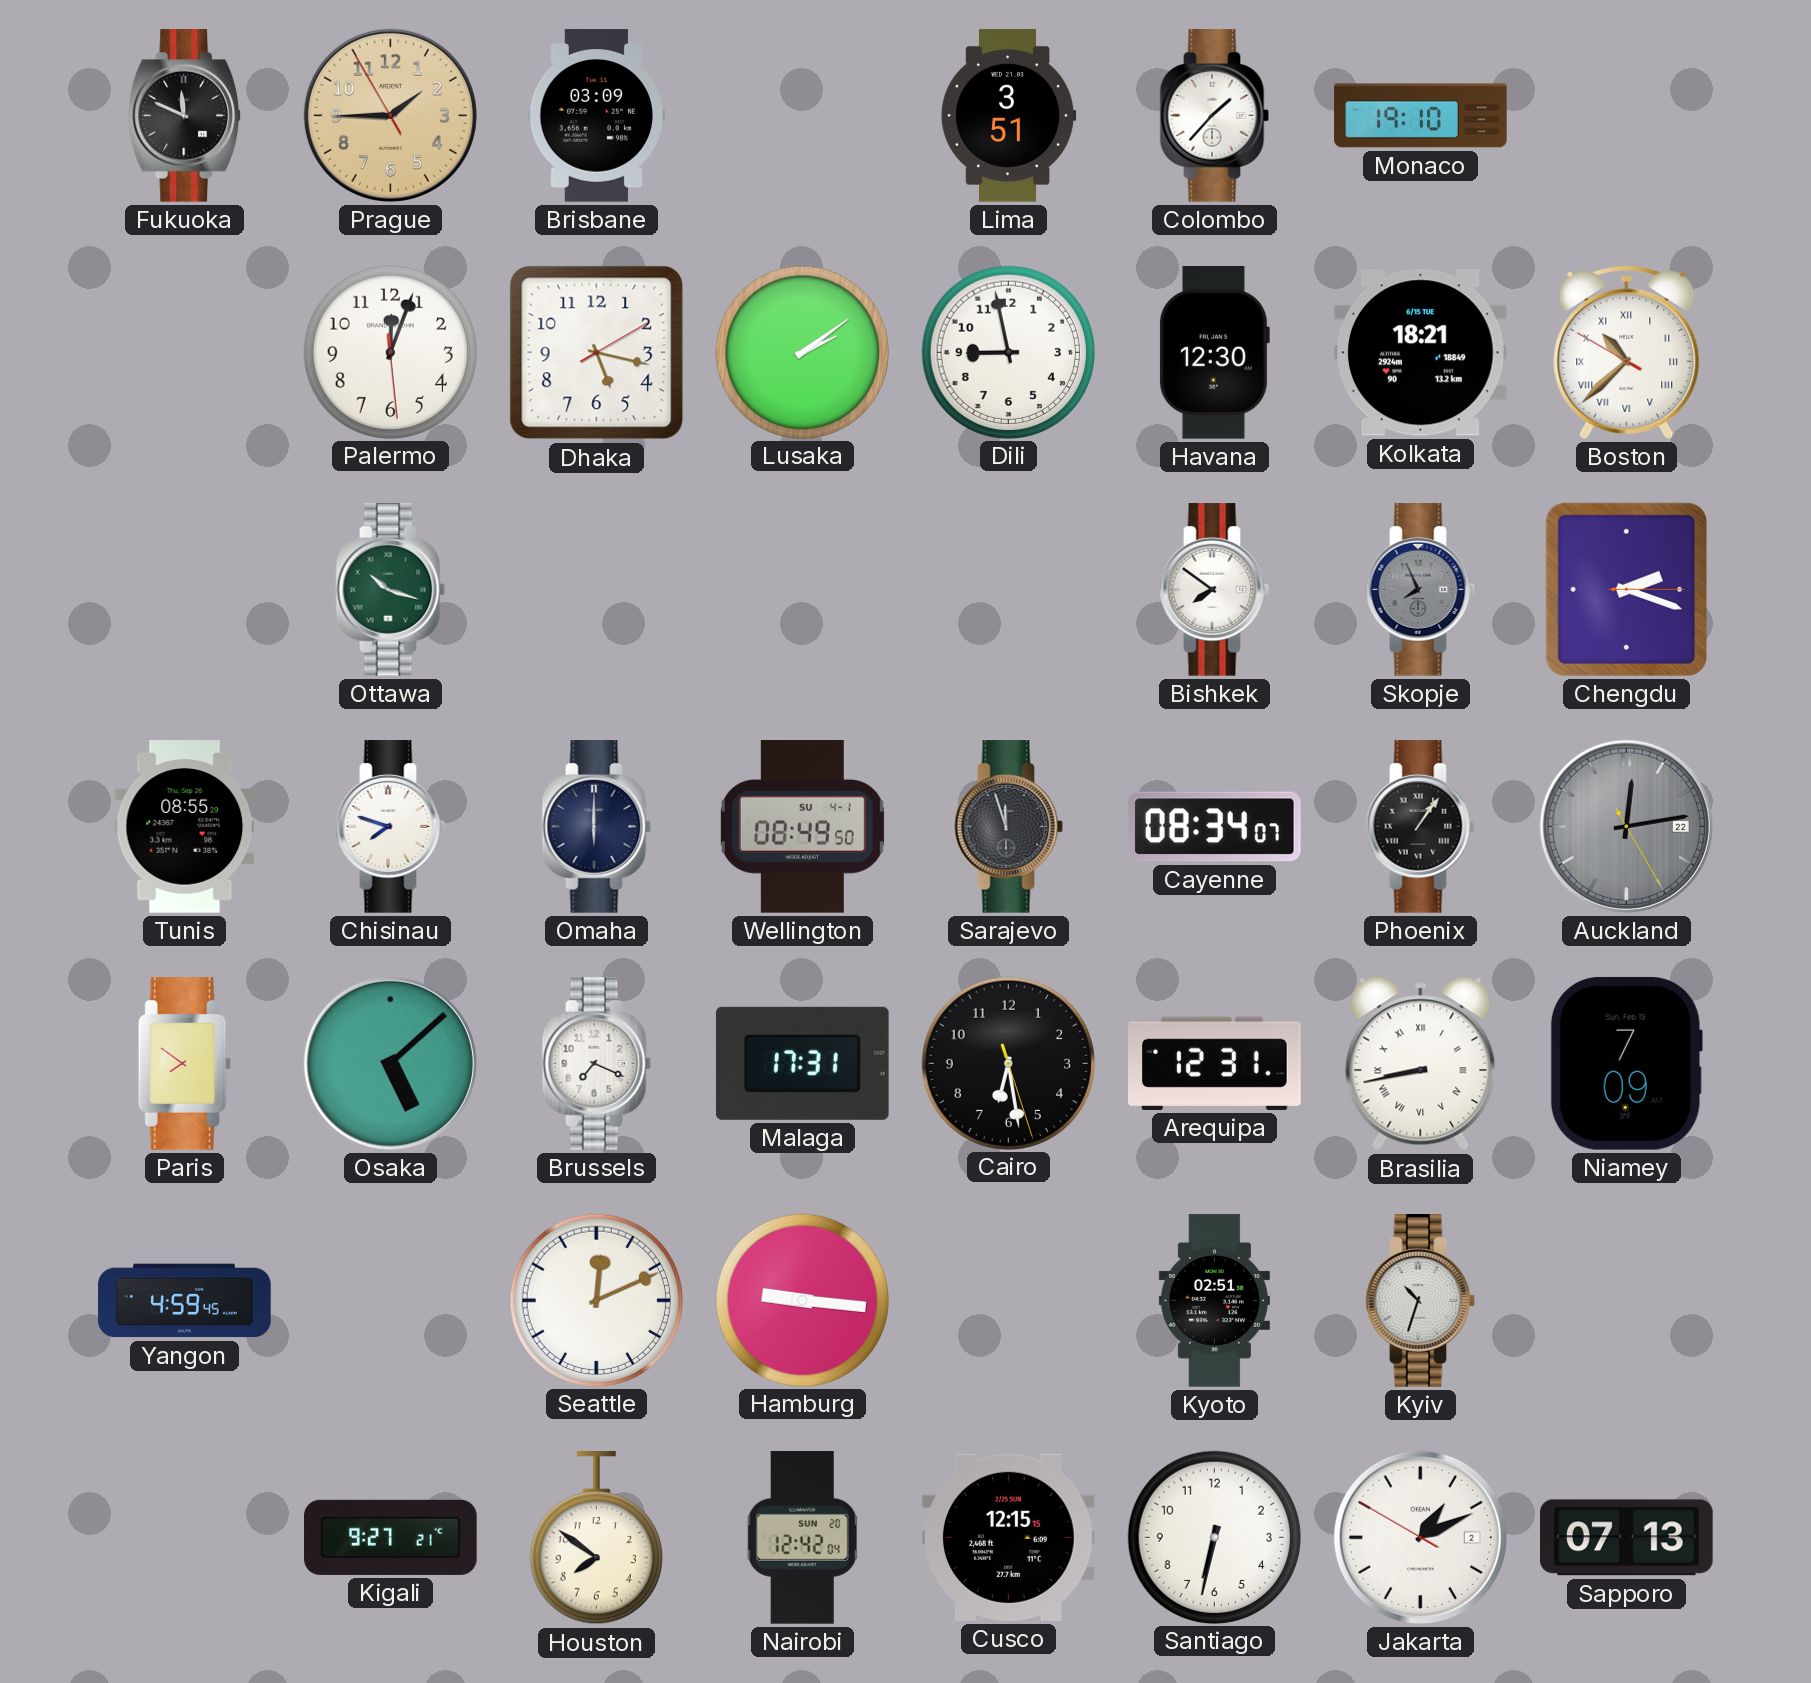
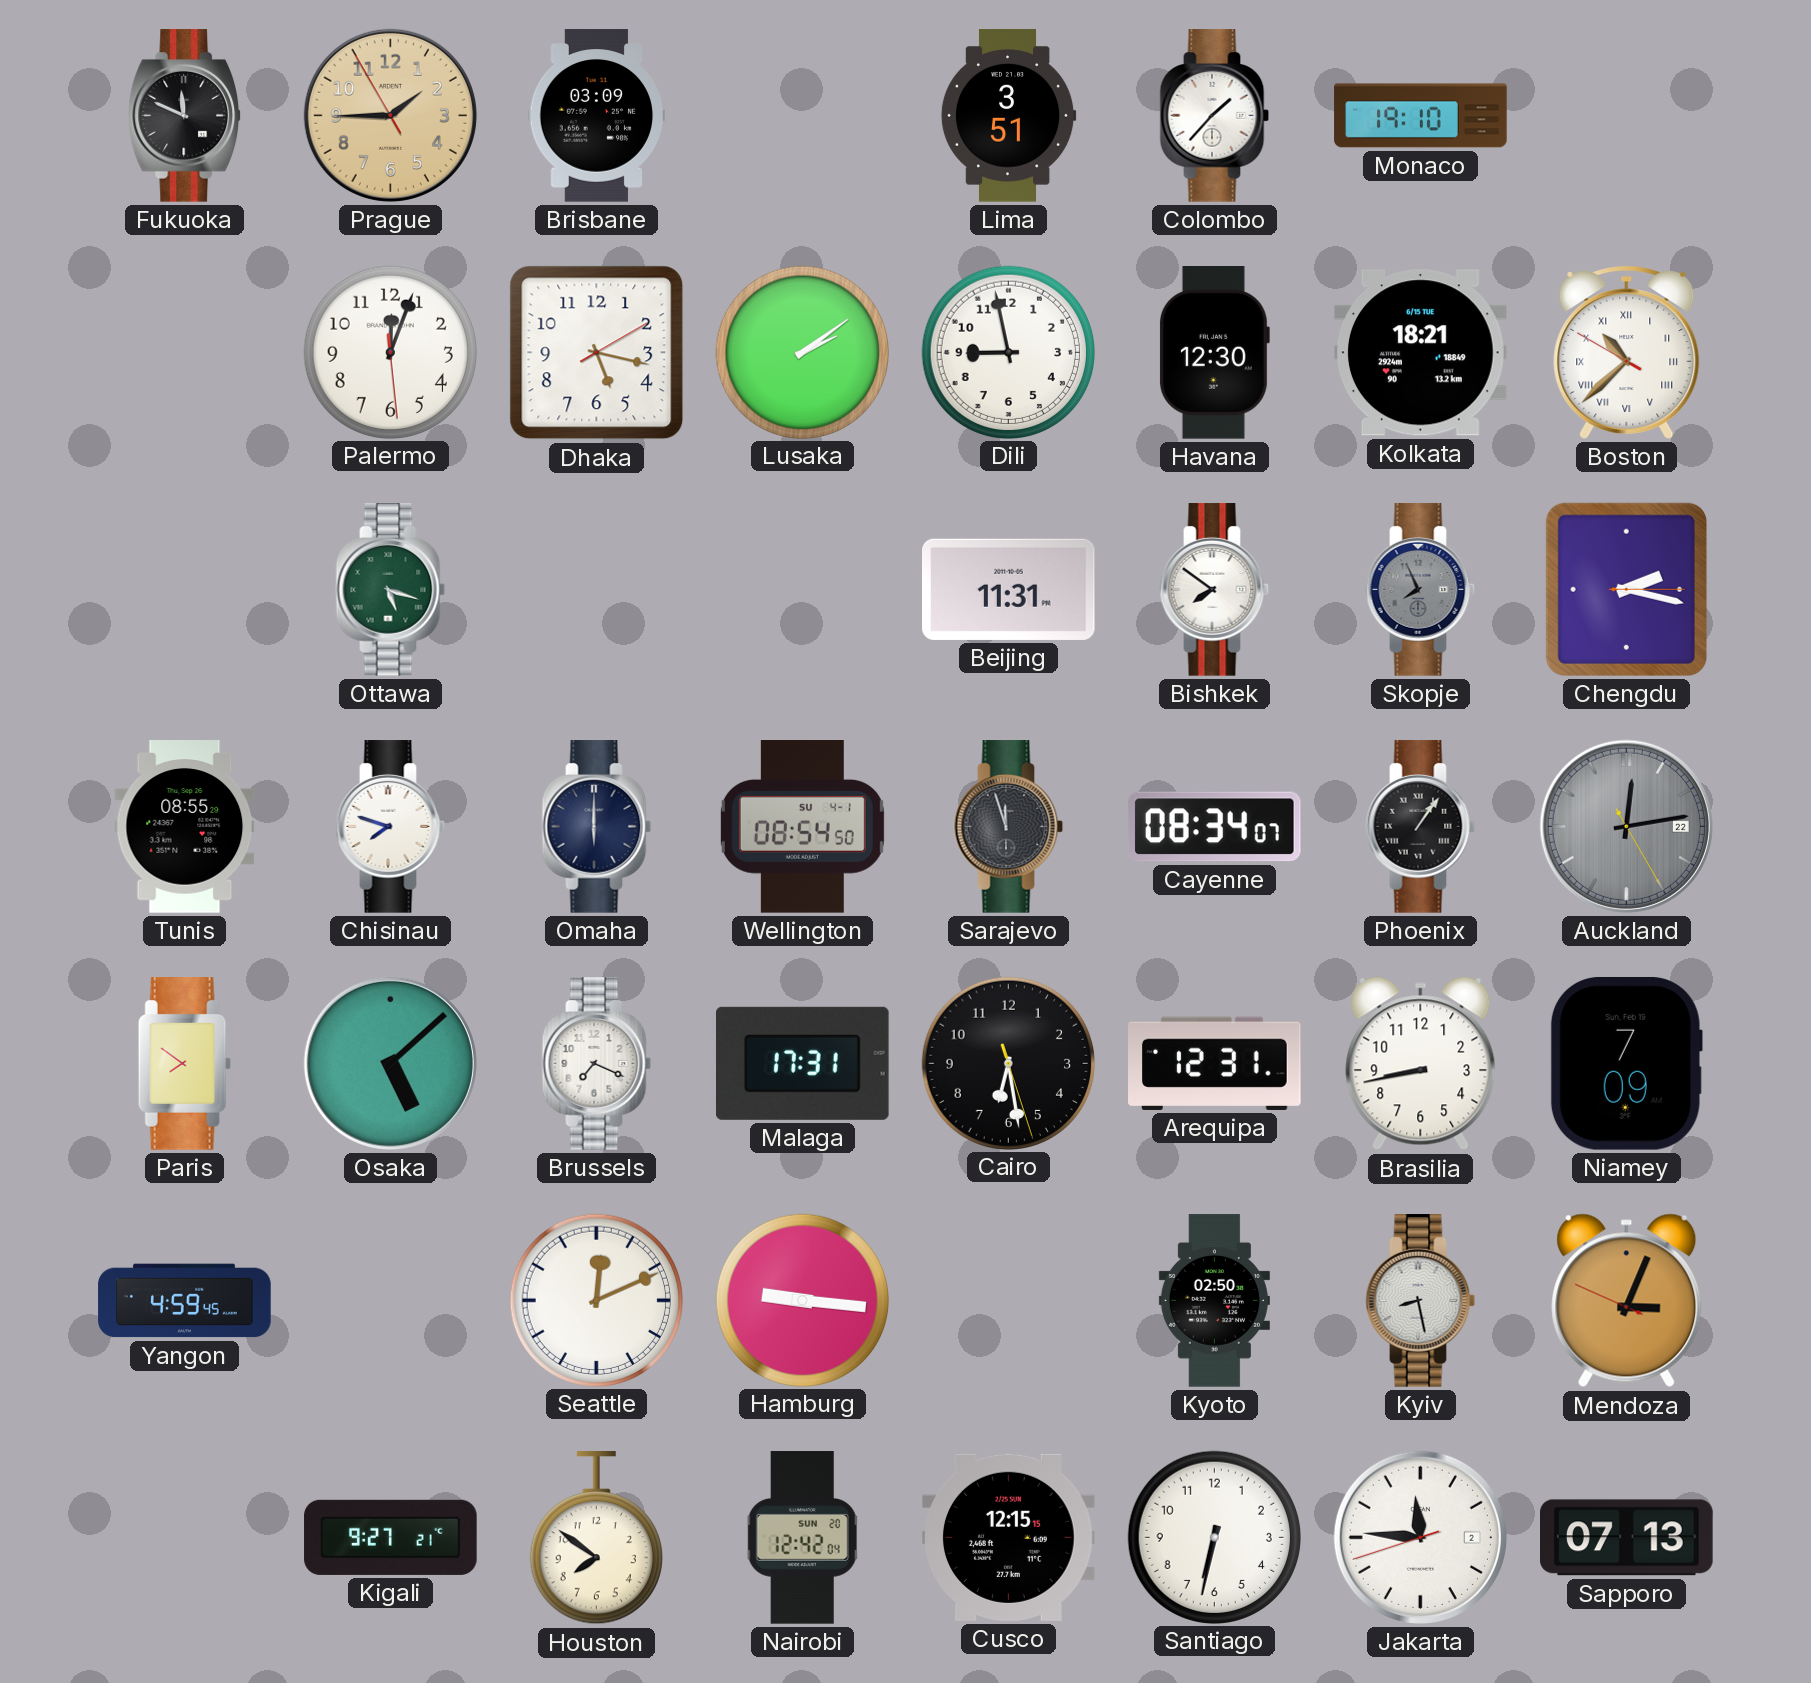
Ottawa: 10:18 -> 5:18 (391, 590)
Beijing: none -> 11:31 (1009, 589)
Chengdu: 2:18 -> 2:17 (1626, 589)
Wellington: 08:49 -> 08:54 (802, 827)
Brasilia numerals: Roman -> Arabic (1421, 1064)
Kyoto: 02:51 -> 02:50 (1214, 1301)
Kyiv: 10:33 -> 8:28 (1421, 1301)
Mendoza: none -> 3:03 (1627, 1301)
Jakarta: 1:10 -> 11:45 (1420, 1537)
